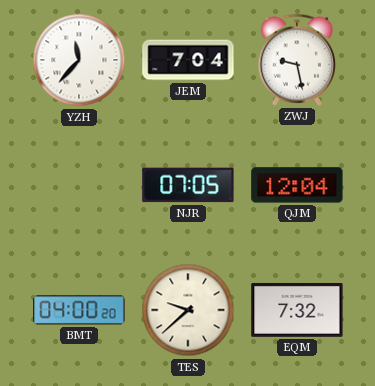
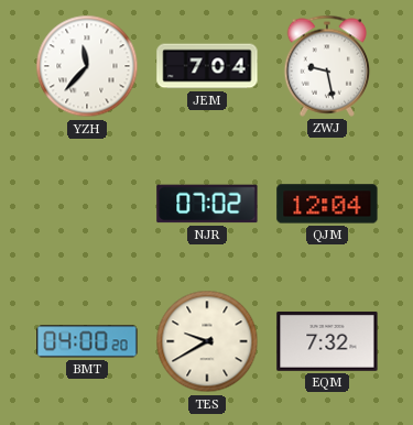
NJR: 07:05 -> 07:02 (207, 204)
TES: 9:38 -> 9:40 (207, 341)
